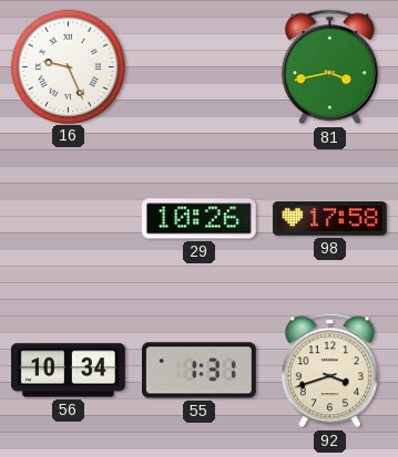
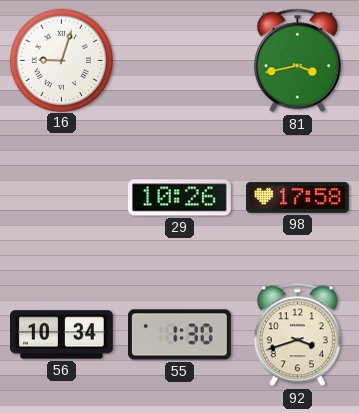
16: 9:26 -> 9:03 (61, 60)
55: 1:31 -> 1:30 (180, 335)
